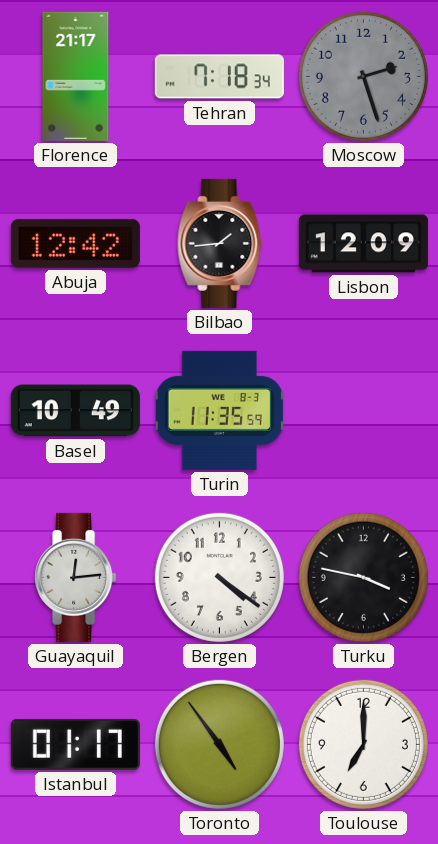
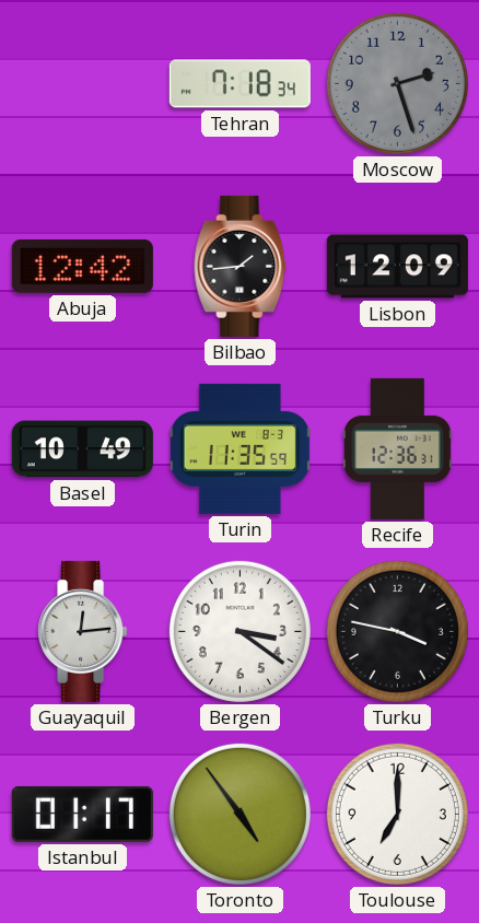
Florence: 21:17 -> none (76, 76)
Recife: none -> 12:36 (398, 448)
Bergen: 4:21 -> 3:21 (240, 631)
